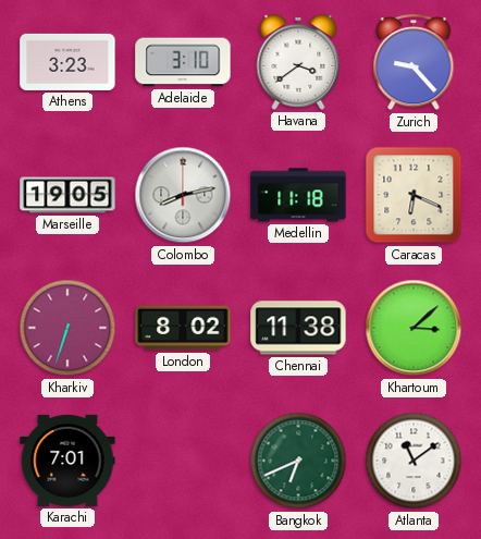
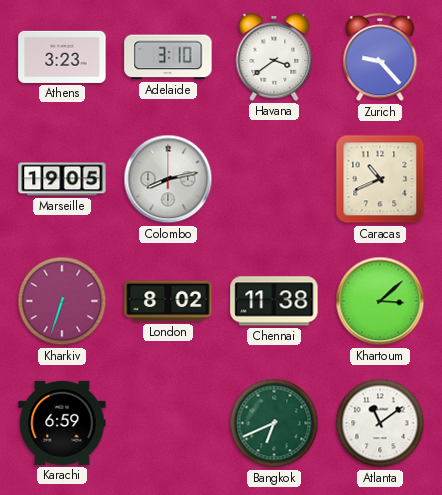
Medellin: 11:18 -> none (298, 195)
Caracas: 6:19 -> 10:41 (380, 179)
Karachi: 7:01 -> 6:59 (62, 423)
